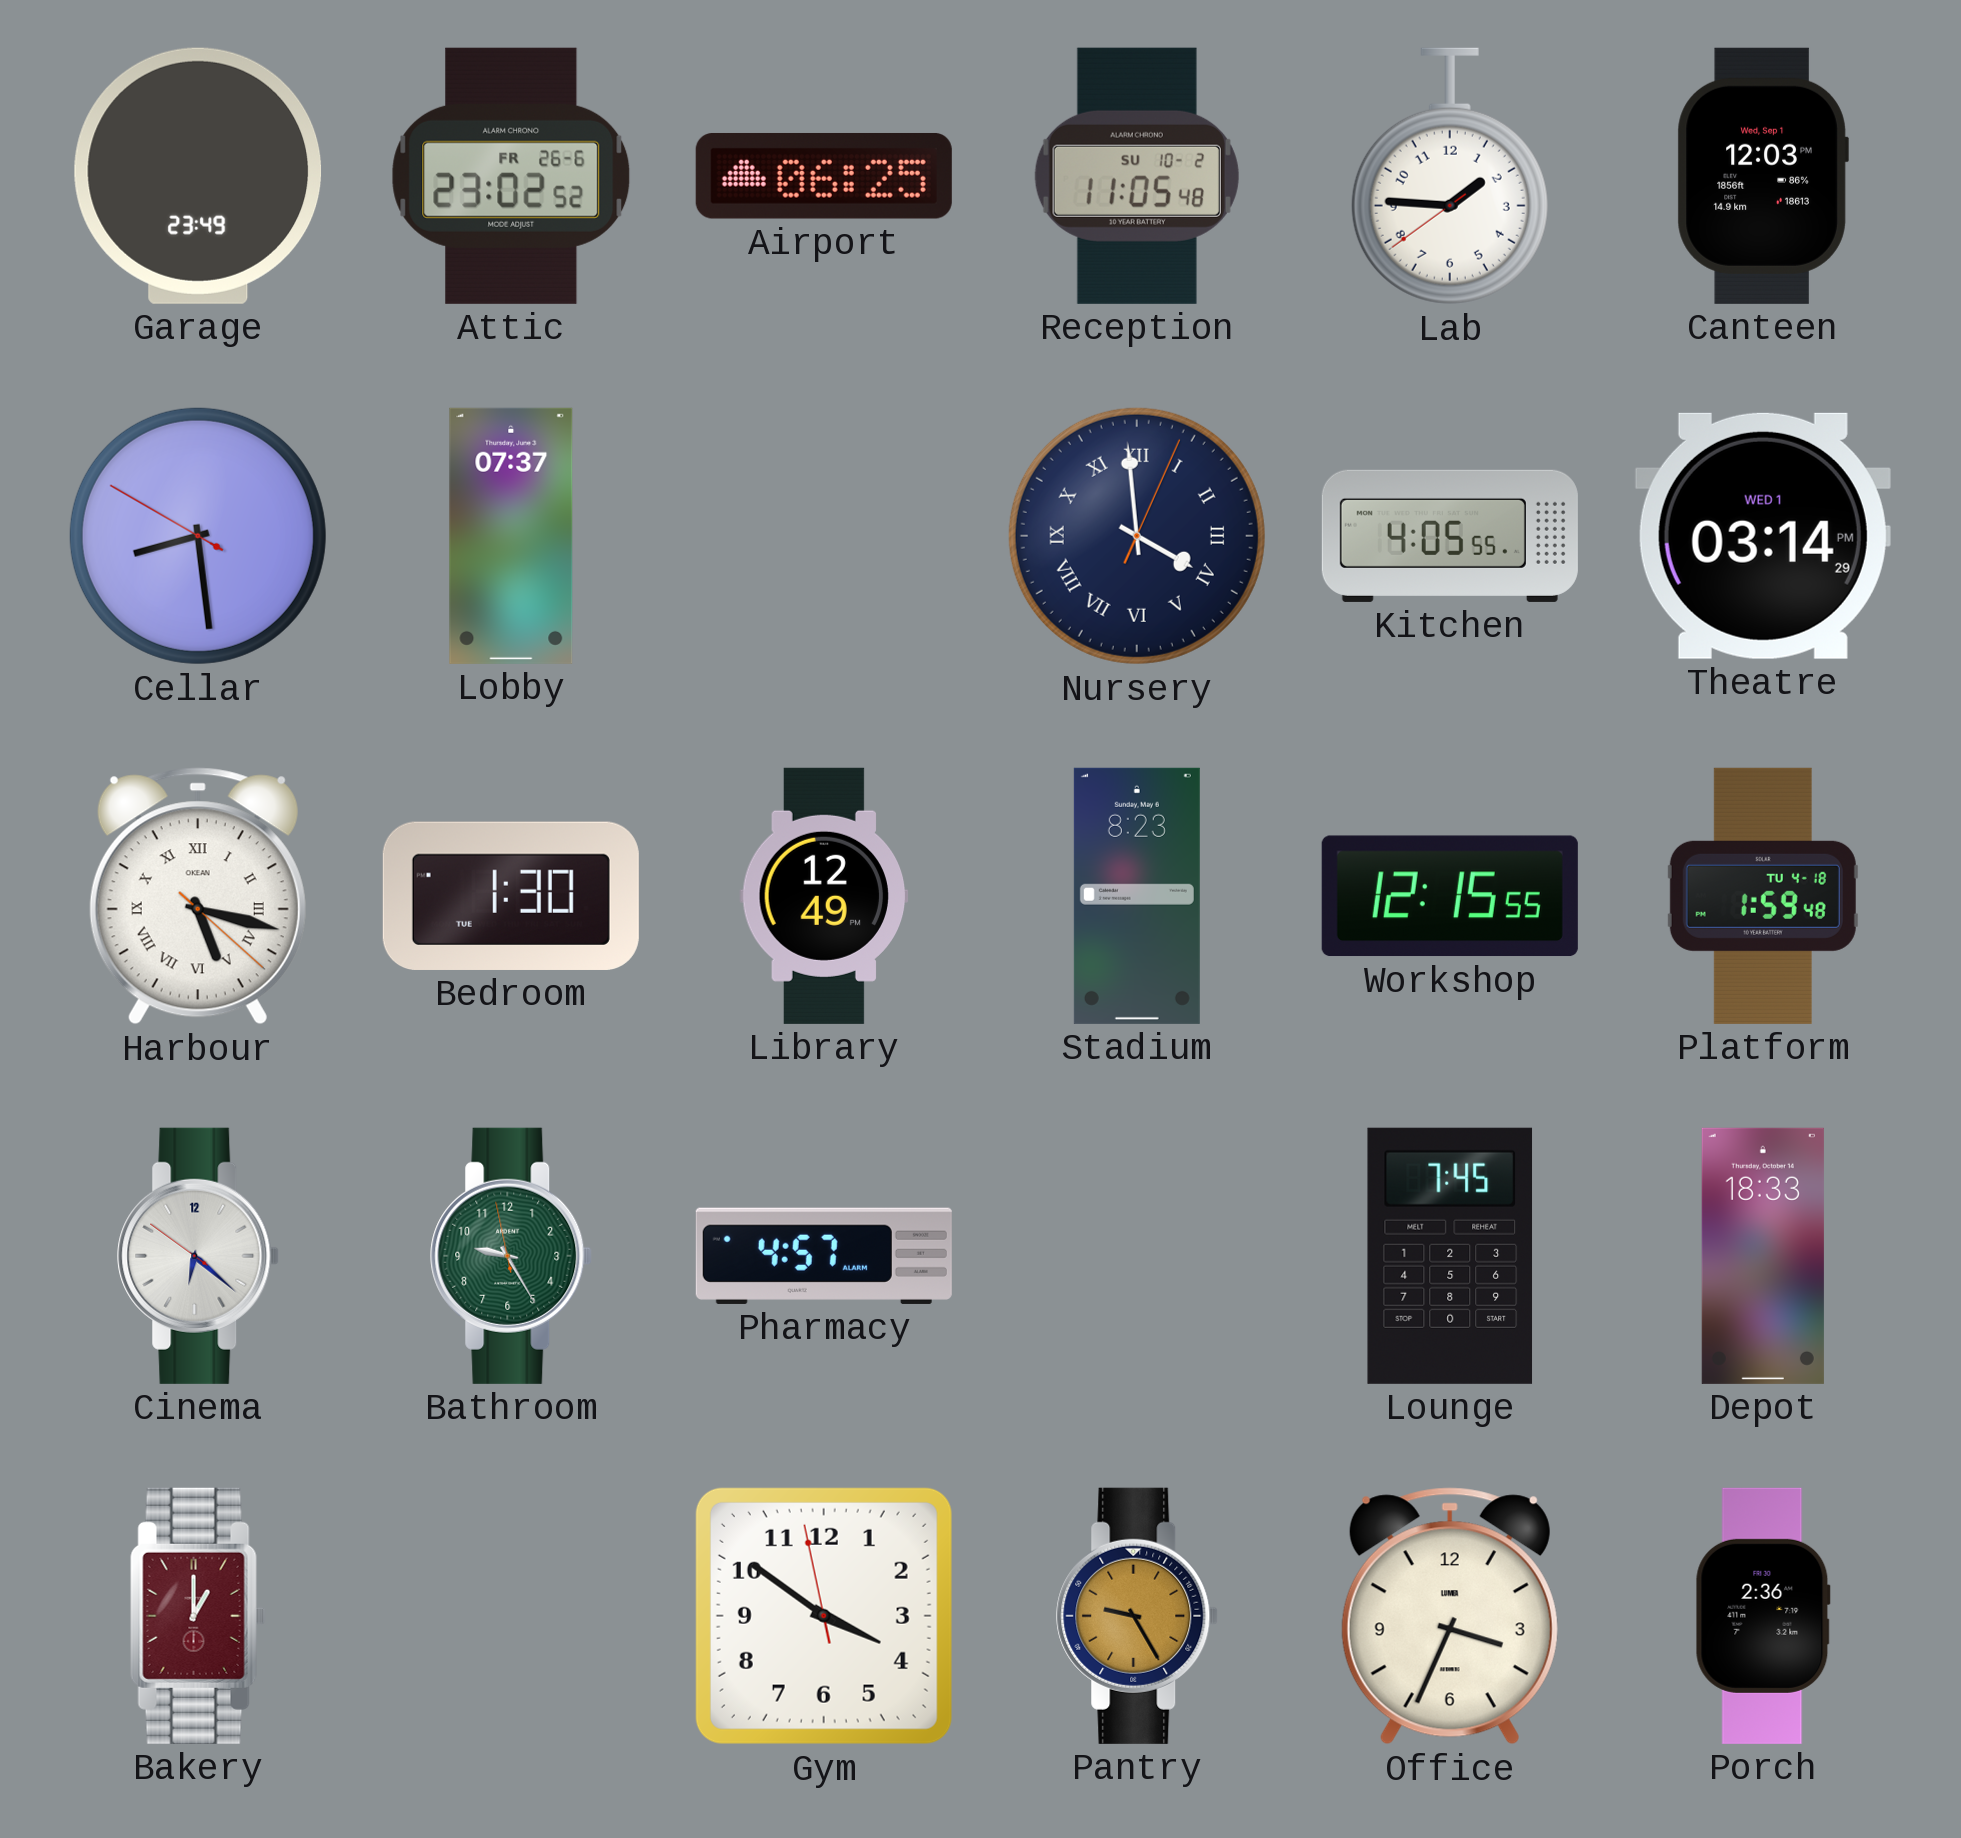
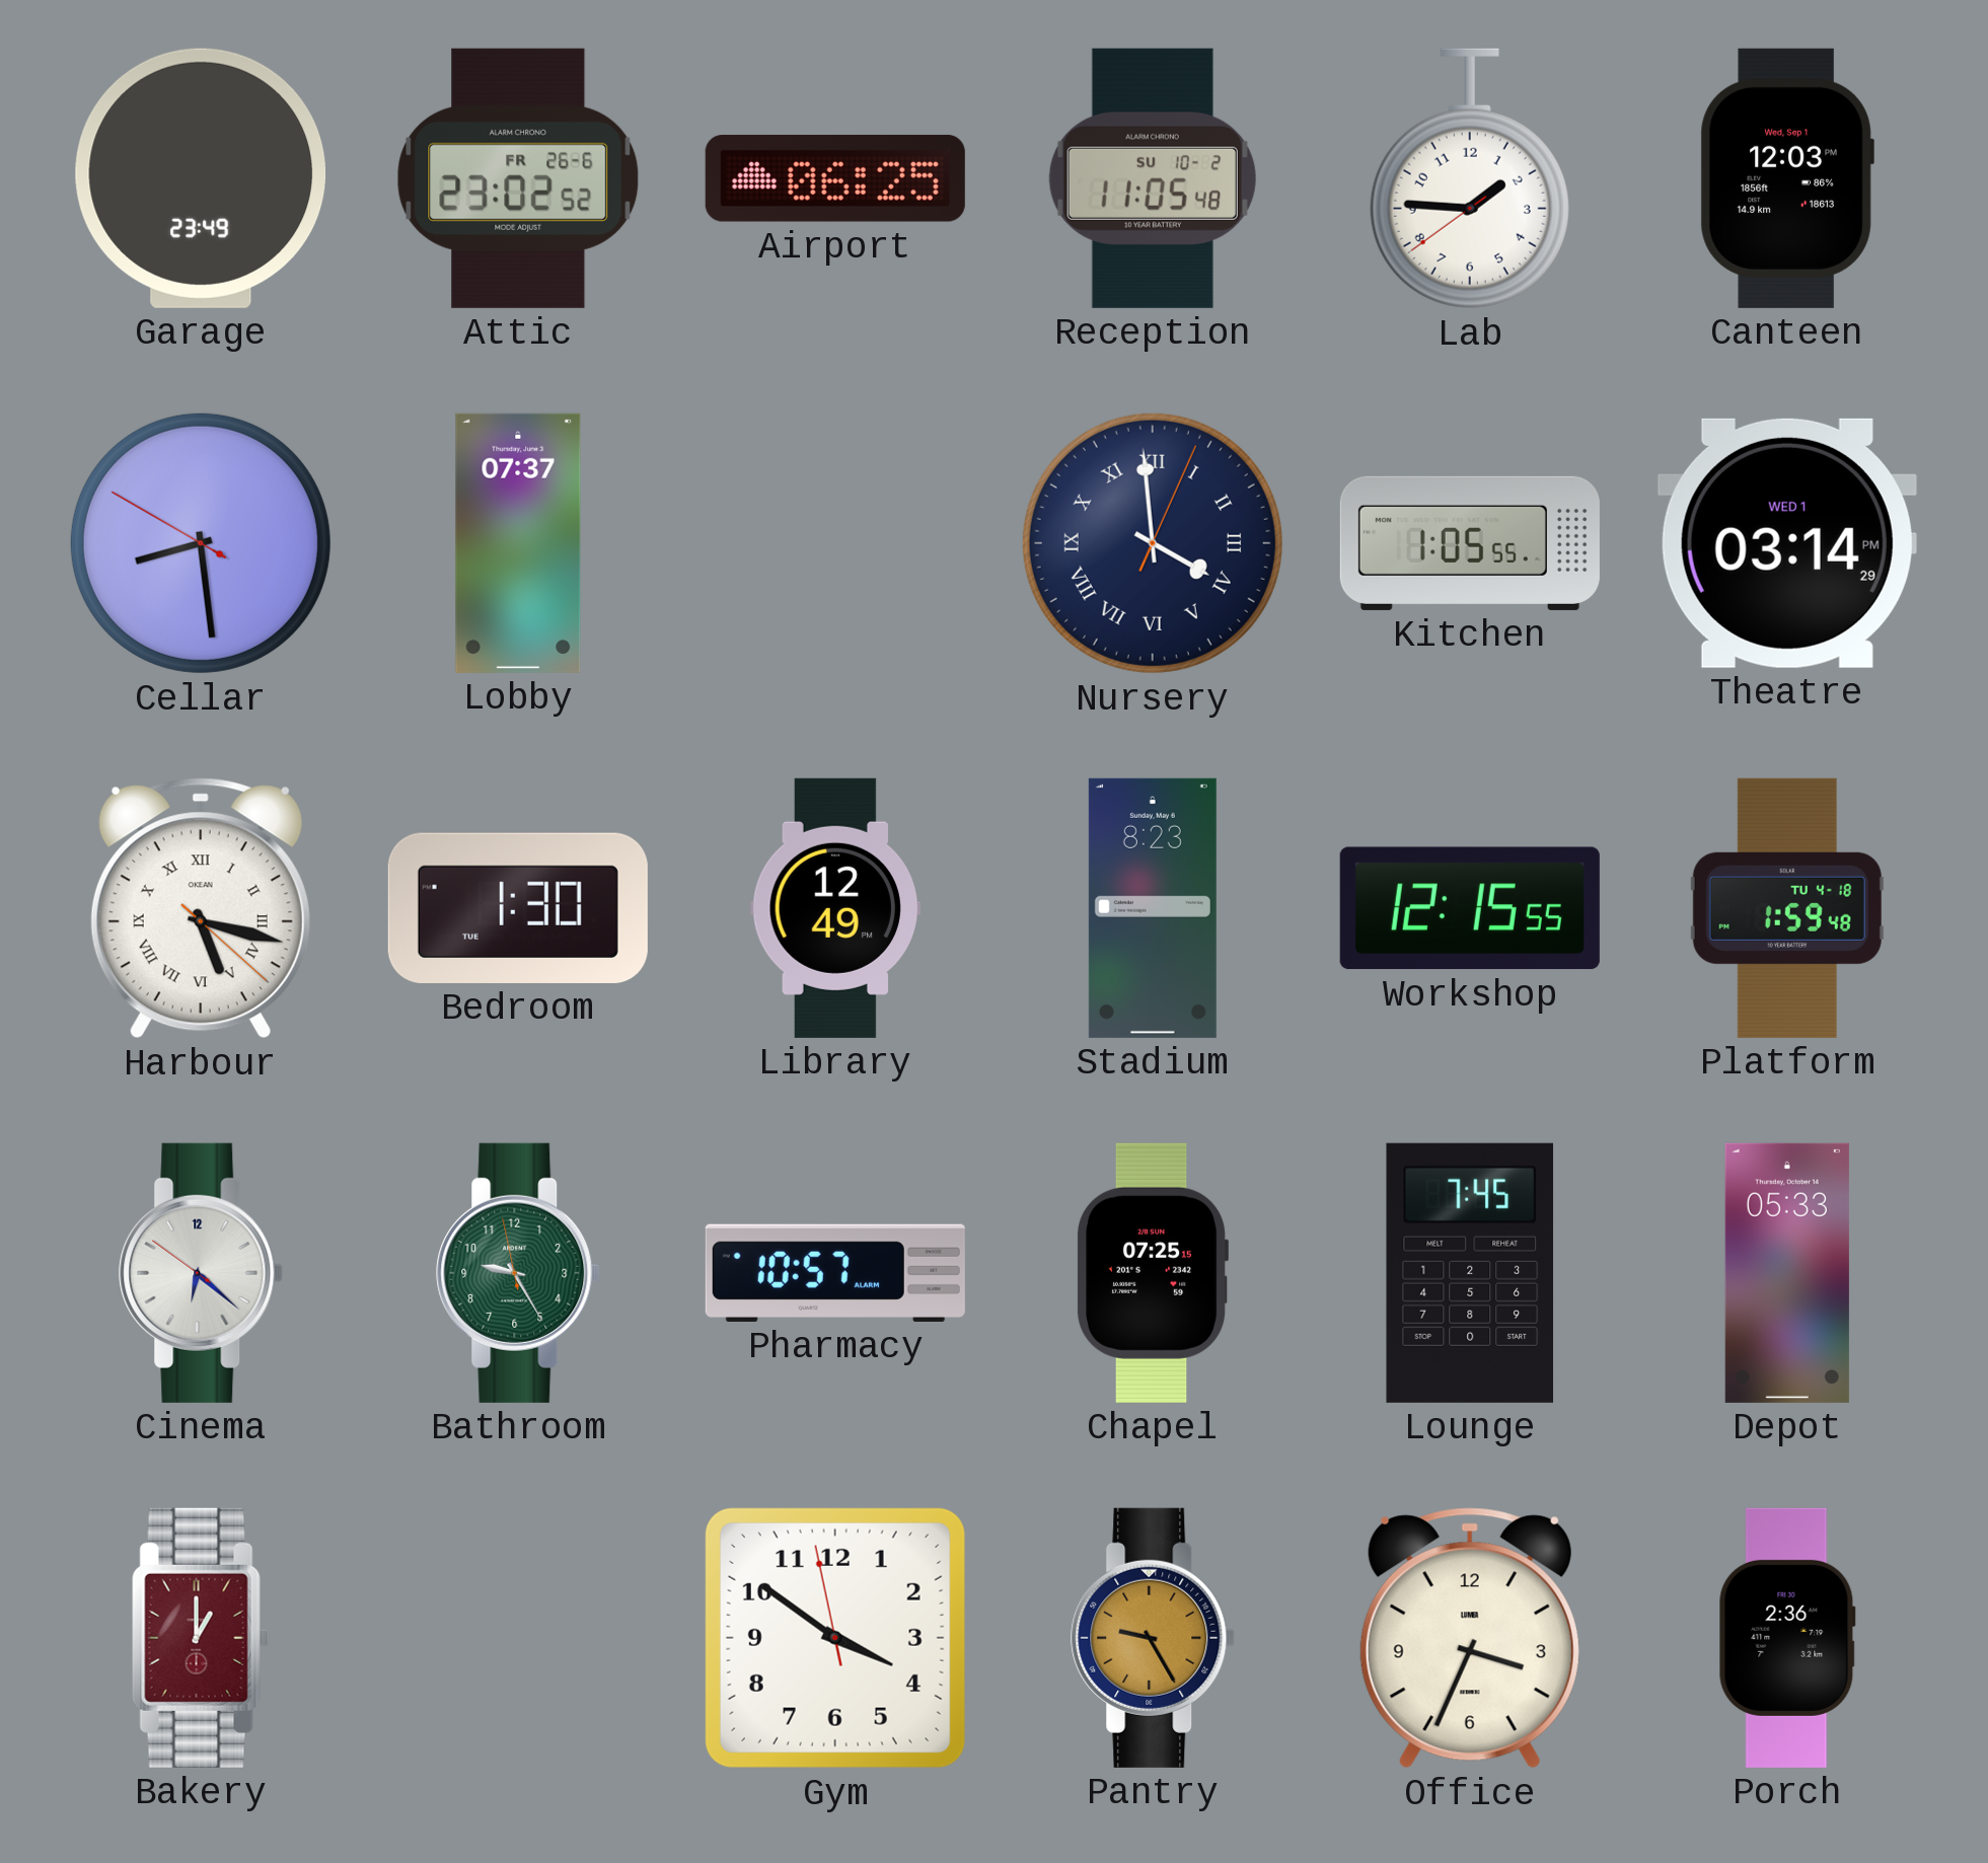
Kitchen: 4:05 -> 1:05 (1470, 543)
Pharmacy: 4:57 -> 10:57 (835, 1273)
Chapel: none -> 07:25 (1152, 1273)
Depot: 18:33 -> 05:33 (1787, 1273)
